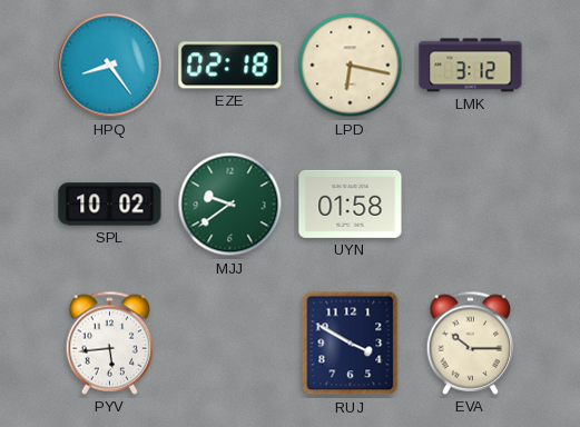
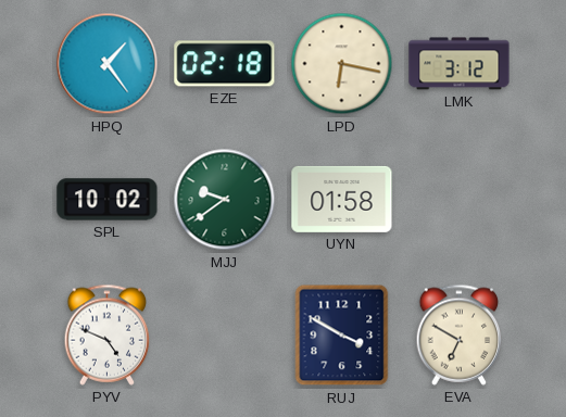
HPQ: 8:24 -> 1:24 (108, 64)
PYV: 5:44 -> 4:49 (108, 334)
EVA: 10:15 -> 6:50 (460, 334)
